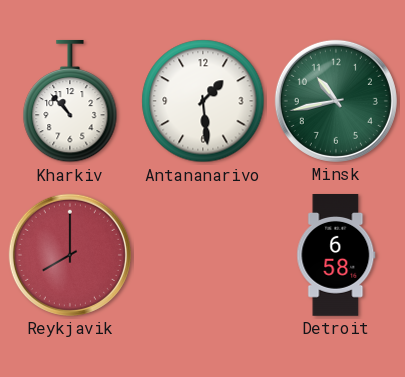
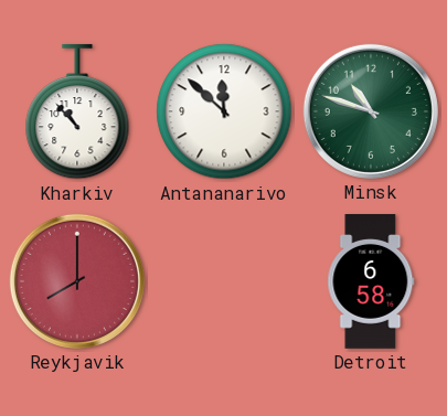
Antananarivo: 1:29 -> 11:52 (224, 111)
Minsk: 10:43 -> 10:48 (371, 111)
